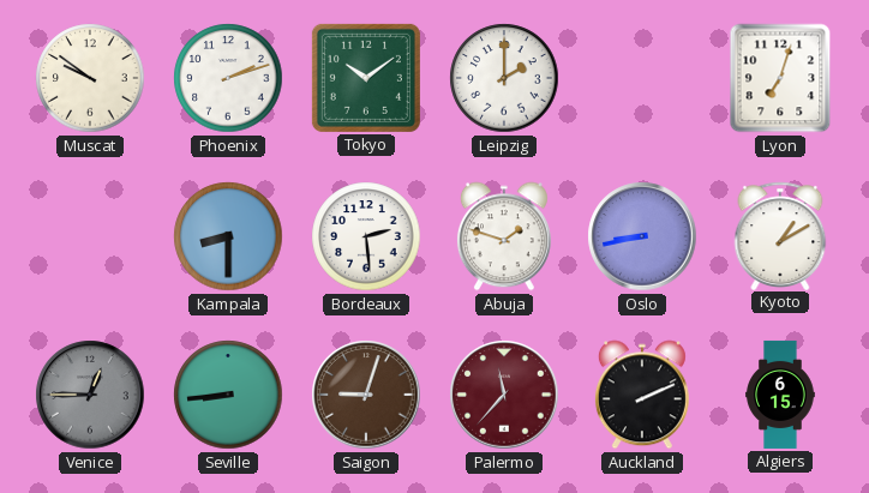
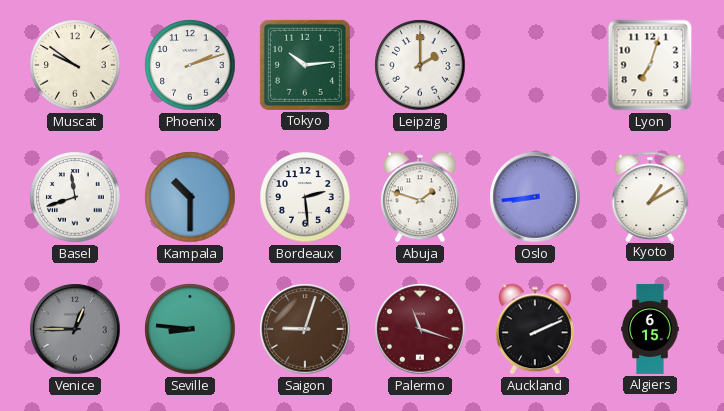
Tokyo: 10:09 -> 10:14 (305, 65)
Basel: none -> 11:42 (75, 197)
Kampala: 8:30 -> 10:30 (190, 197)
Oslo: 8:43 -> 8:44 (535, 197)
Seville: 8:44 -> 8:46 (190, 329)
Palermo: 11:37 -> 11:18 (420, 329)
